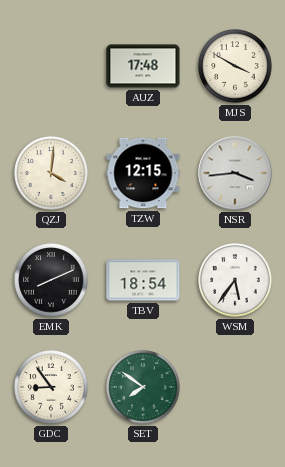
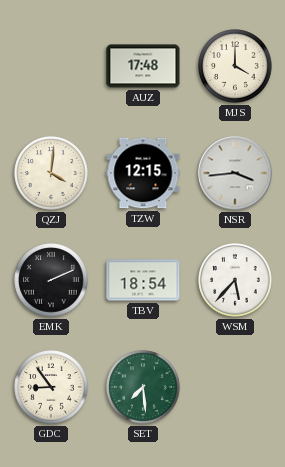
MJS: 3:50 -> 4:00 (235, 66)
EMK: 8:11 -> 2:11 (51, 280)
WSM: 5:36 -> 5:37 (235, 280)
SET: 7:51 -> 7:29 (143, 387)
